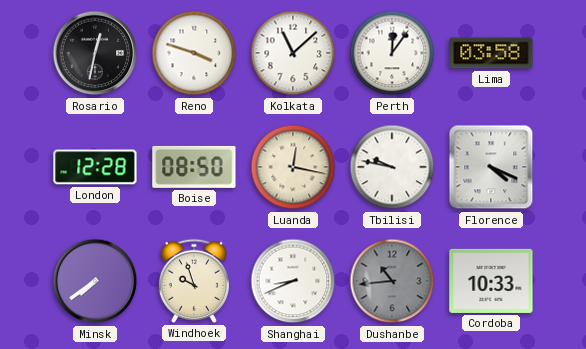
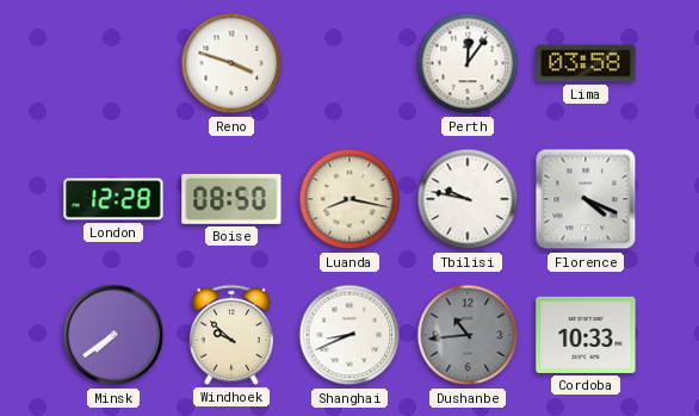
Rosario: 12:32 -> none (95, 53)
Kolkata: 11:08 -> none (293, 53)
Luanda: 12:17 -> 8:17 (349, 199)
Windhoek: 9:57 -> 9:52 (231, 335)
